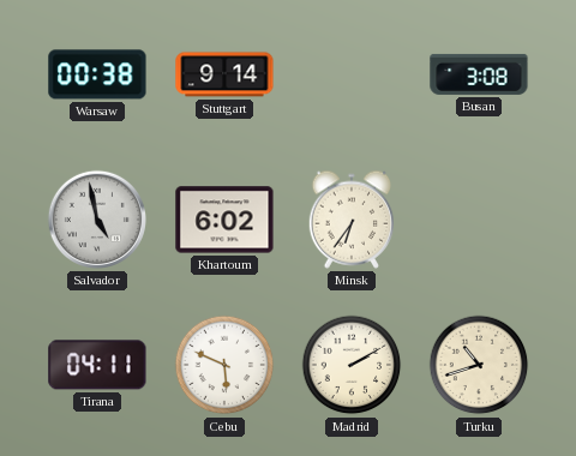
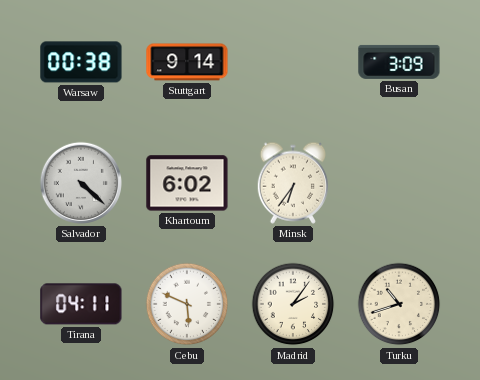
Busan: 3:08 -> 3:09 (399, 62)
Salvador: 4:58 -> 4:22 (81, 183)
Madrid: 2:10 -> 2:06 (293, 304)
